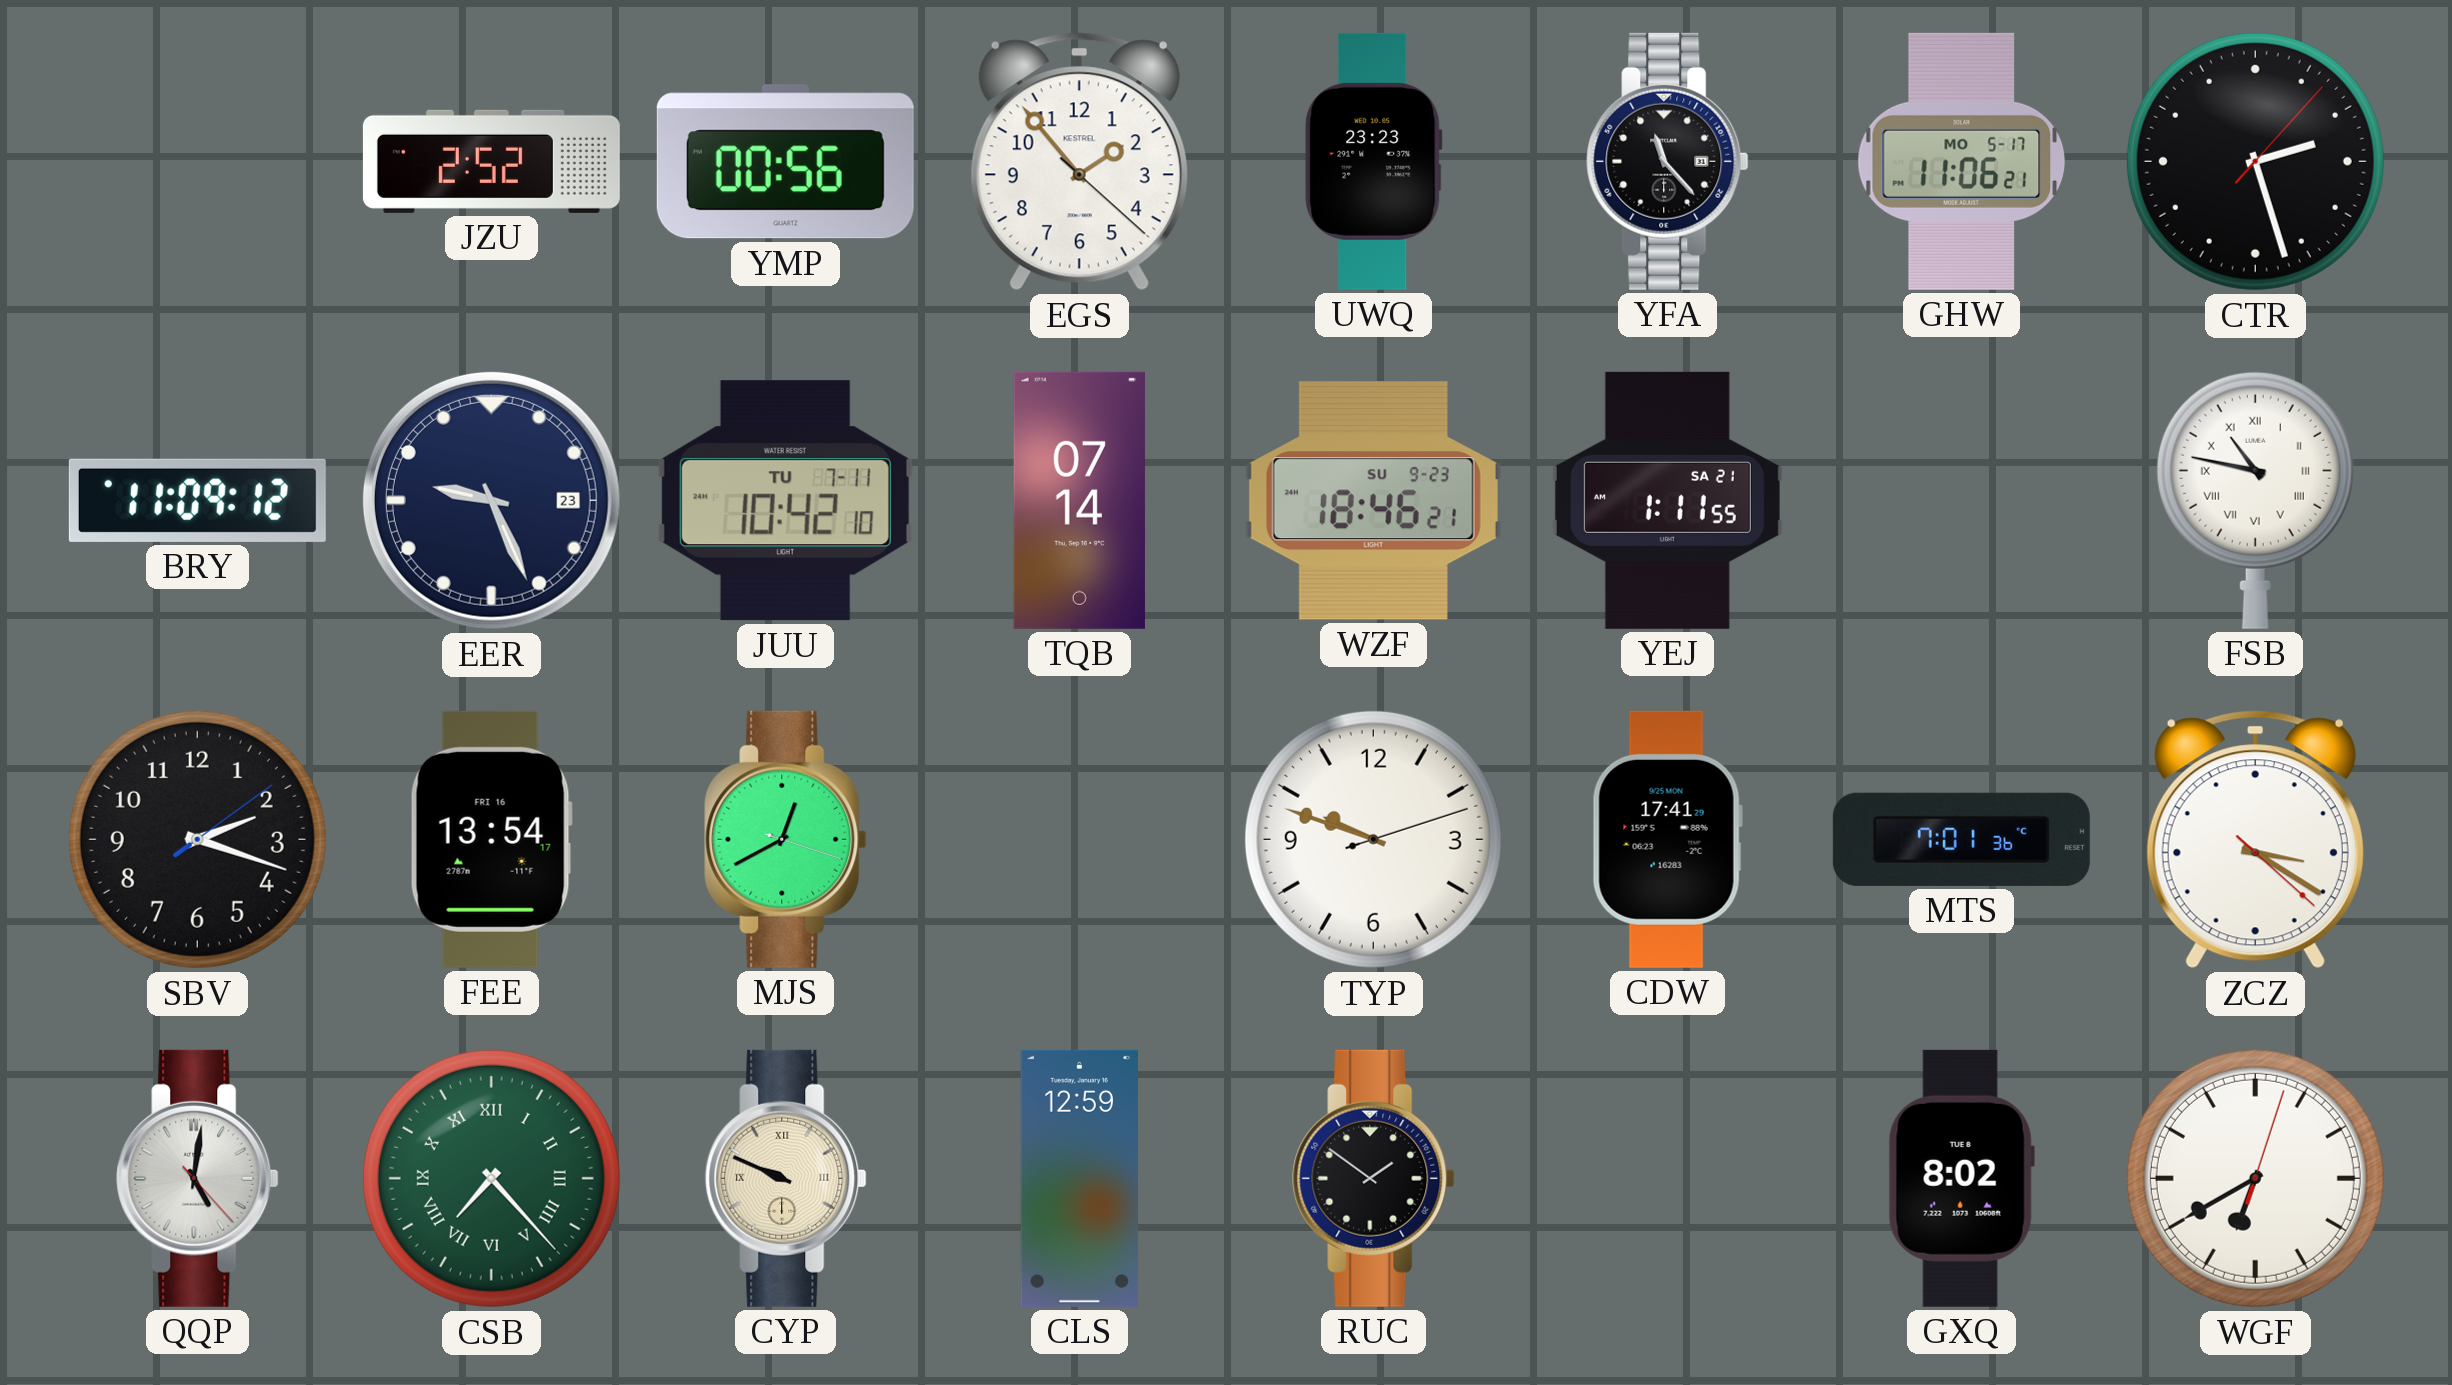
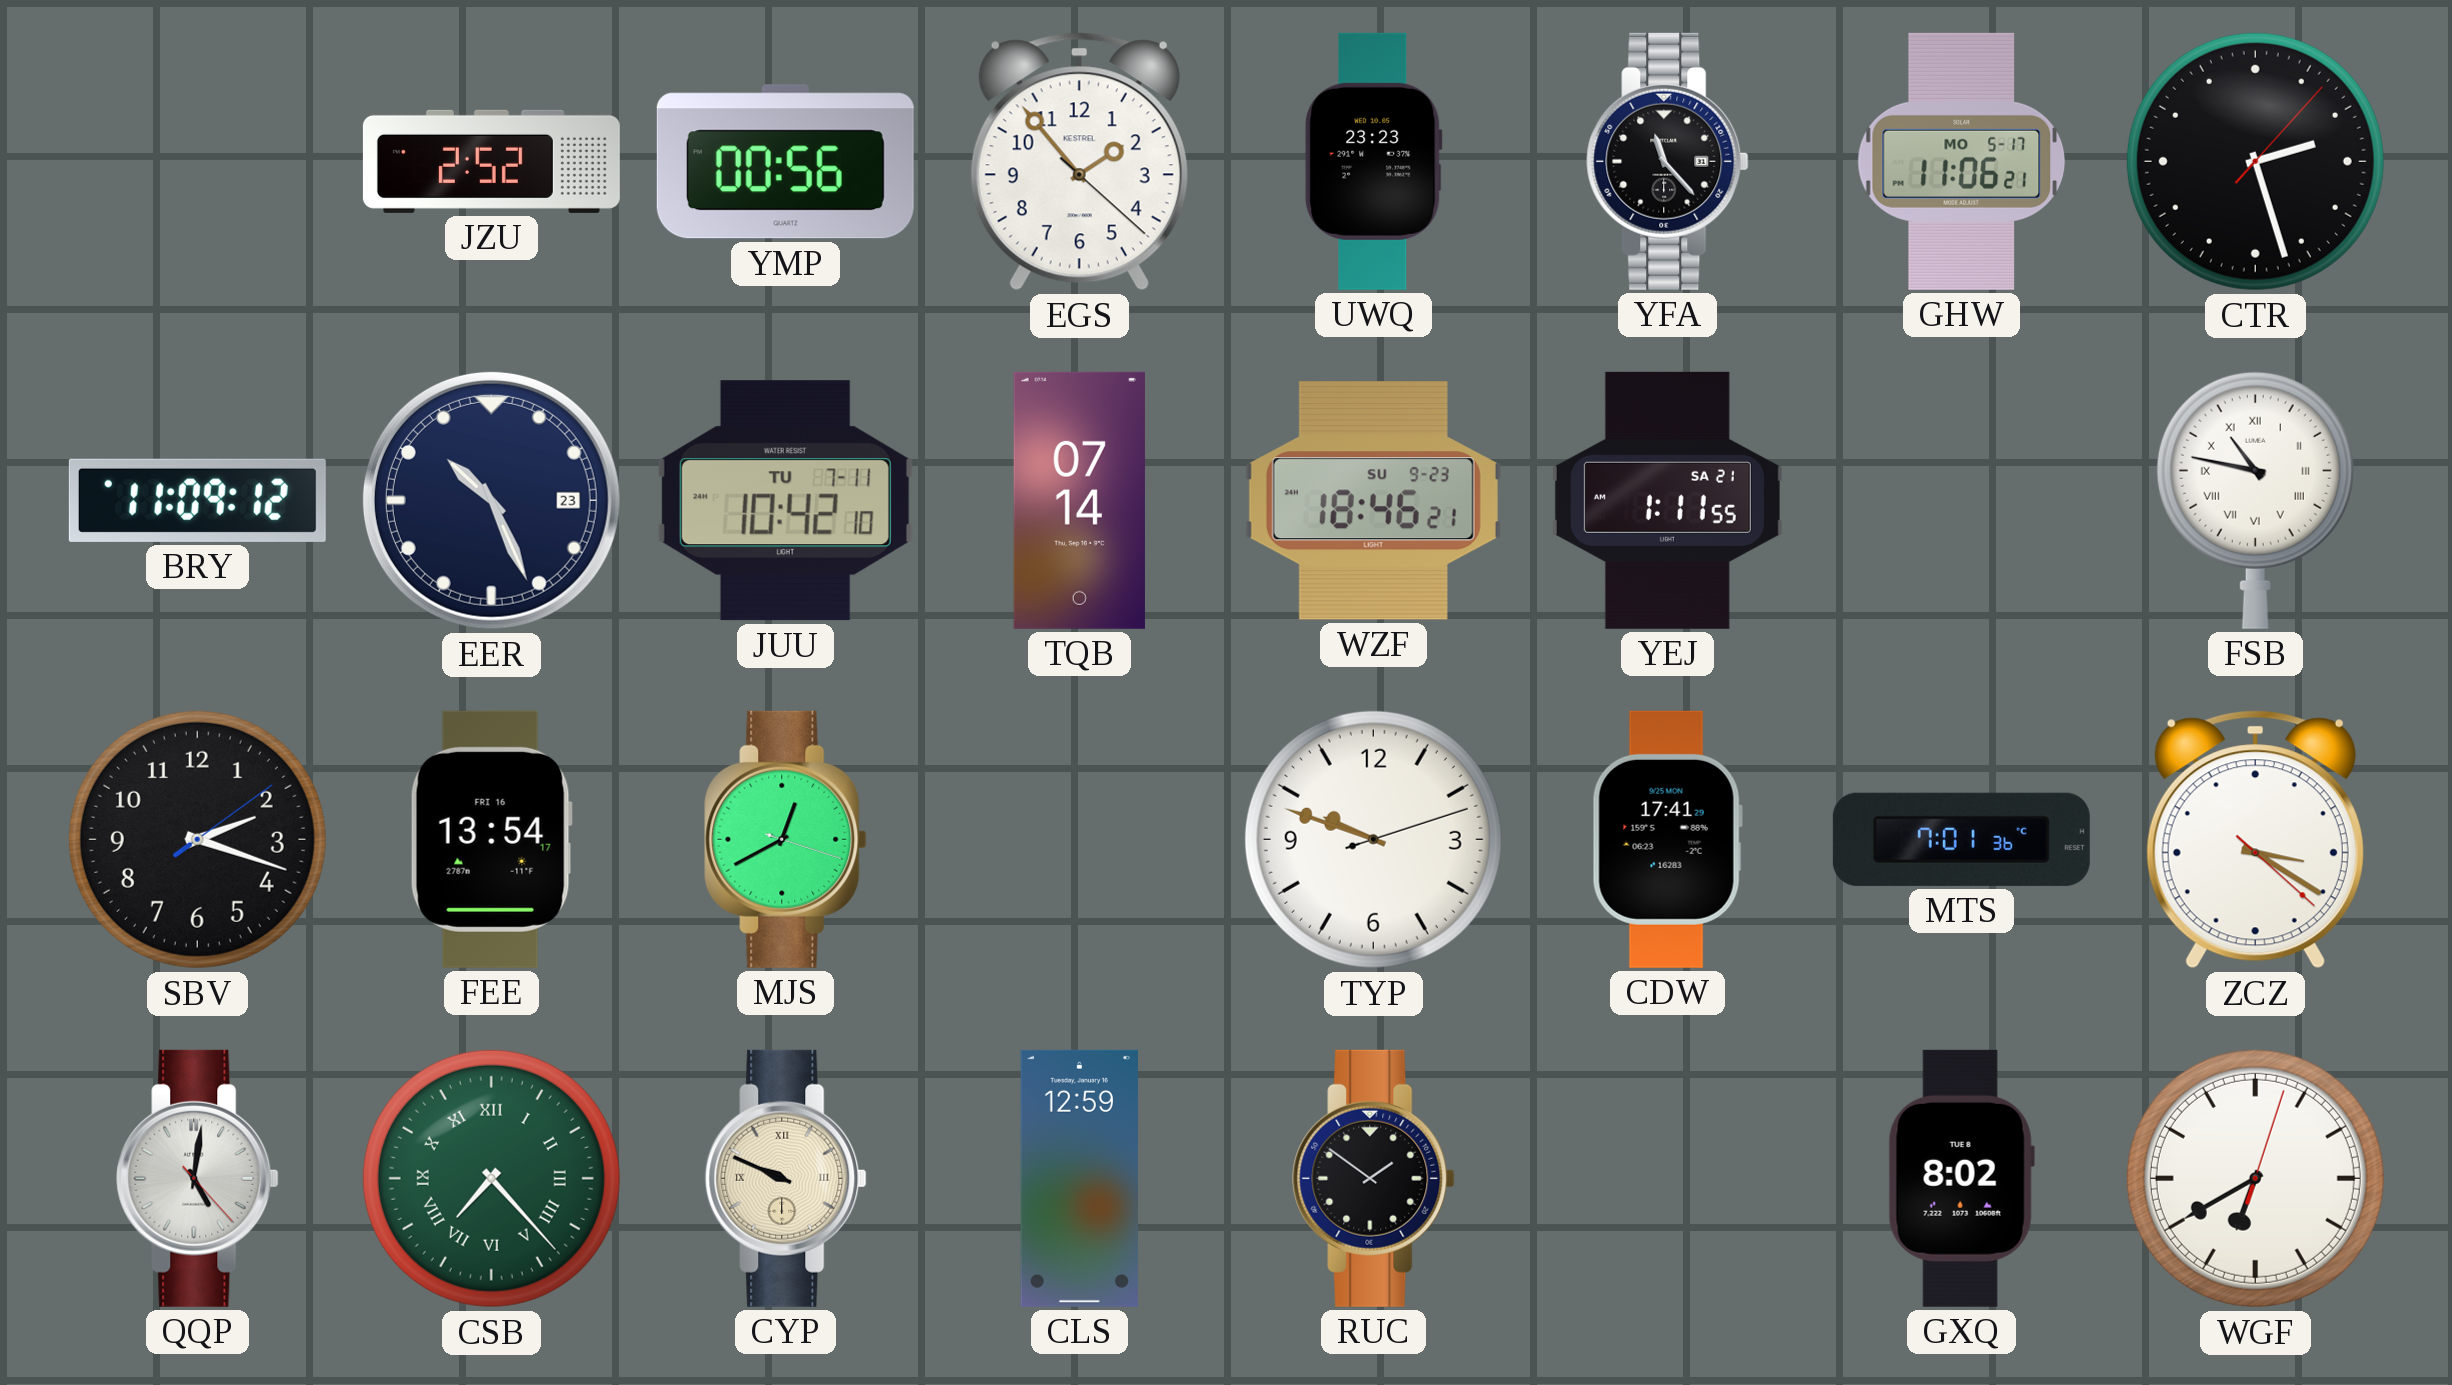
EER: 9:26 -> 10:26 (491, 500)
